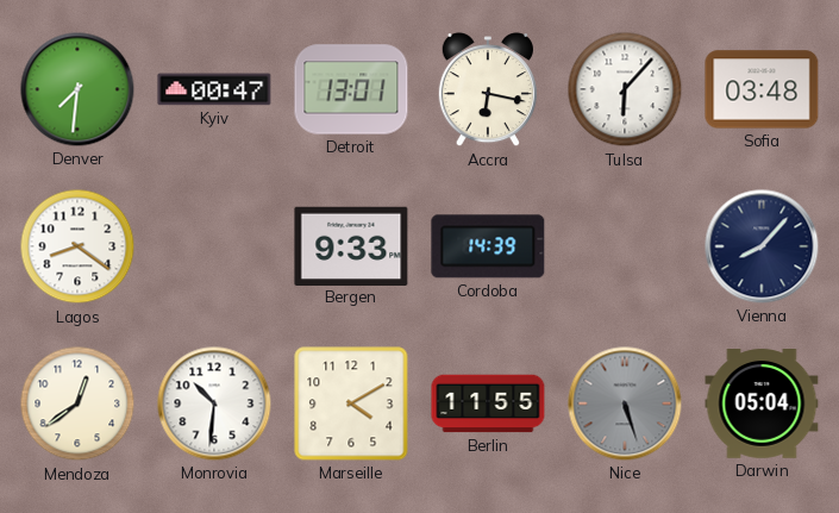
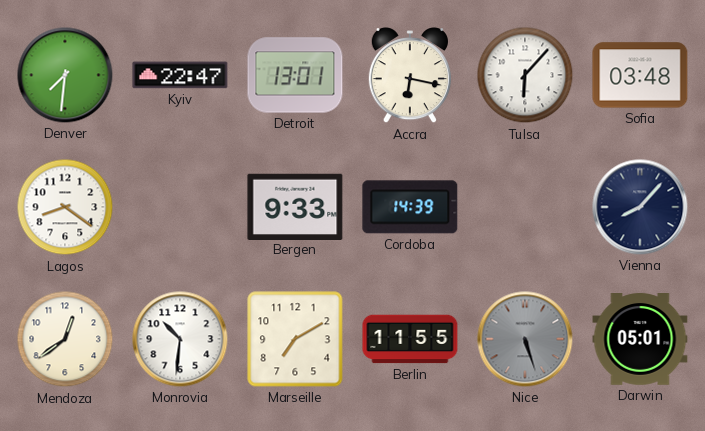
Kyiv: 00:47 -> 22:47 (180, 75)
Marseille: 4:10 -> 7:10 (295, 339)
Darwin: 05:04 -> 05:01 (640, 339)
